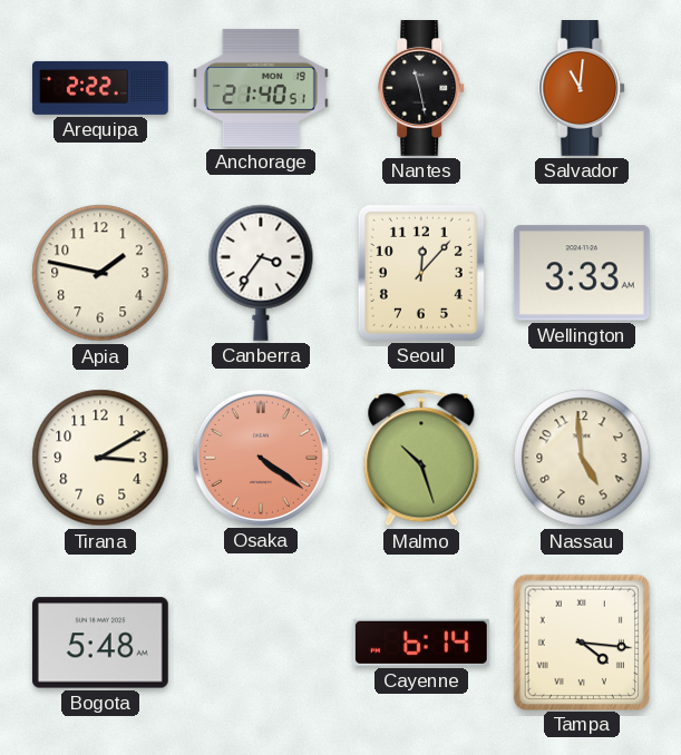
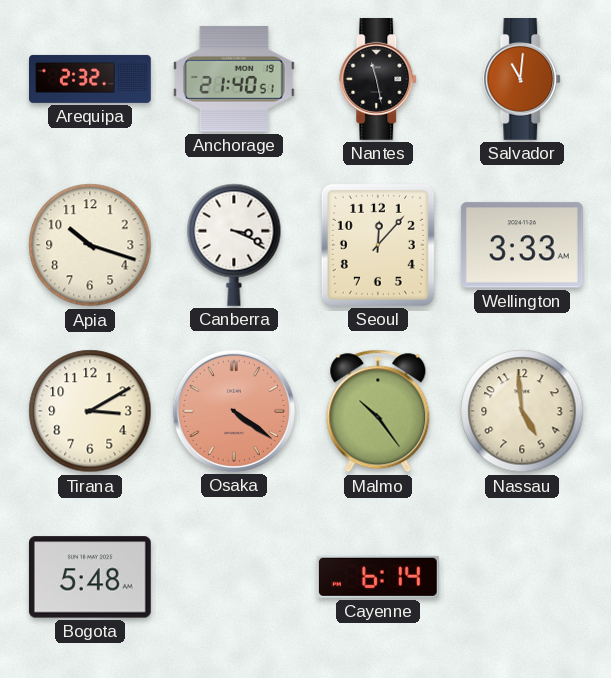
Arequipa: 2:22 -> 2:32 (91, 79)
Apia: 1:47 -> 10:18 (90, 245)
Canberra: 3:36 -> 3:19 (234, 245)
Malmo: 10:27 -> 10:24 (378, 411)
Tampa: 4:16 -> none (581, 641)
